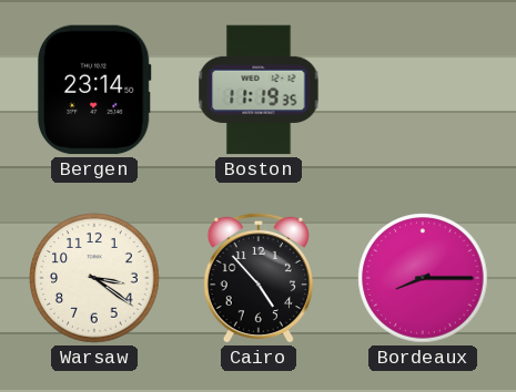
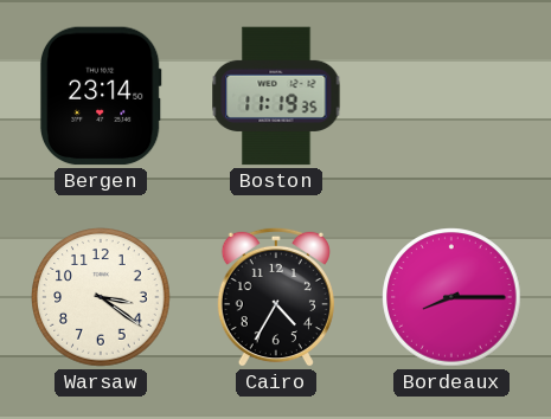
Cairo: 4:53 -> 4:35 (276, 297)
